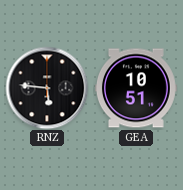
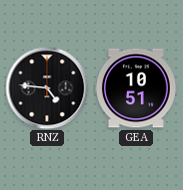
RNZ: 5:46 -> 4:46 (47, 88)
